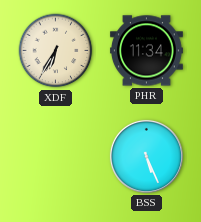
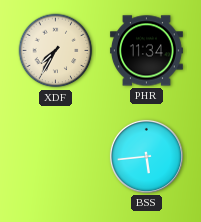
XDF: 6:35 -> 7:35 (56, 51)
BSS: 5:26 -> 5:44 (146, 156)
